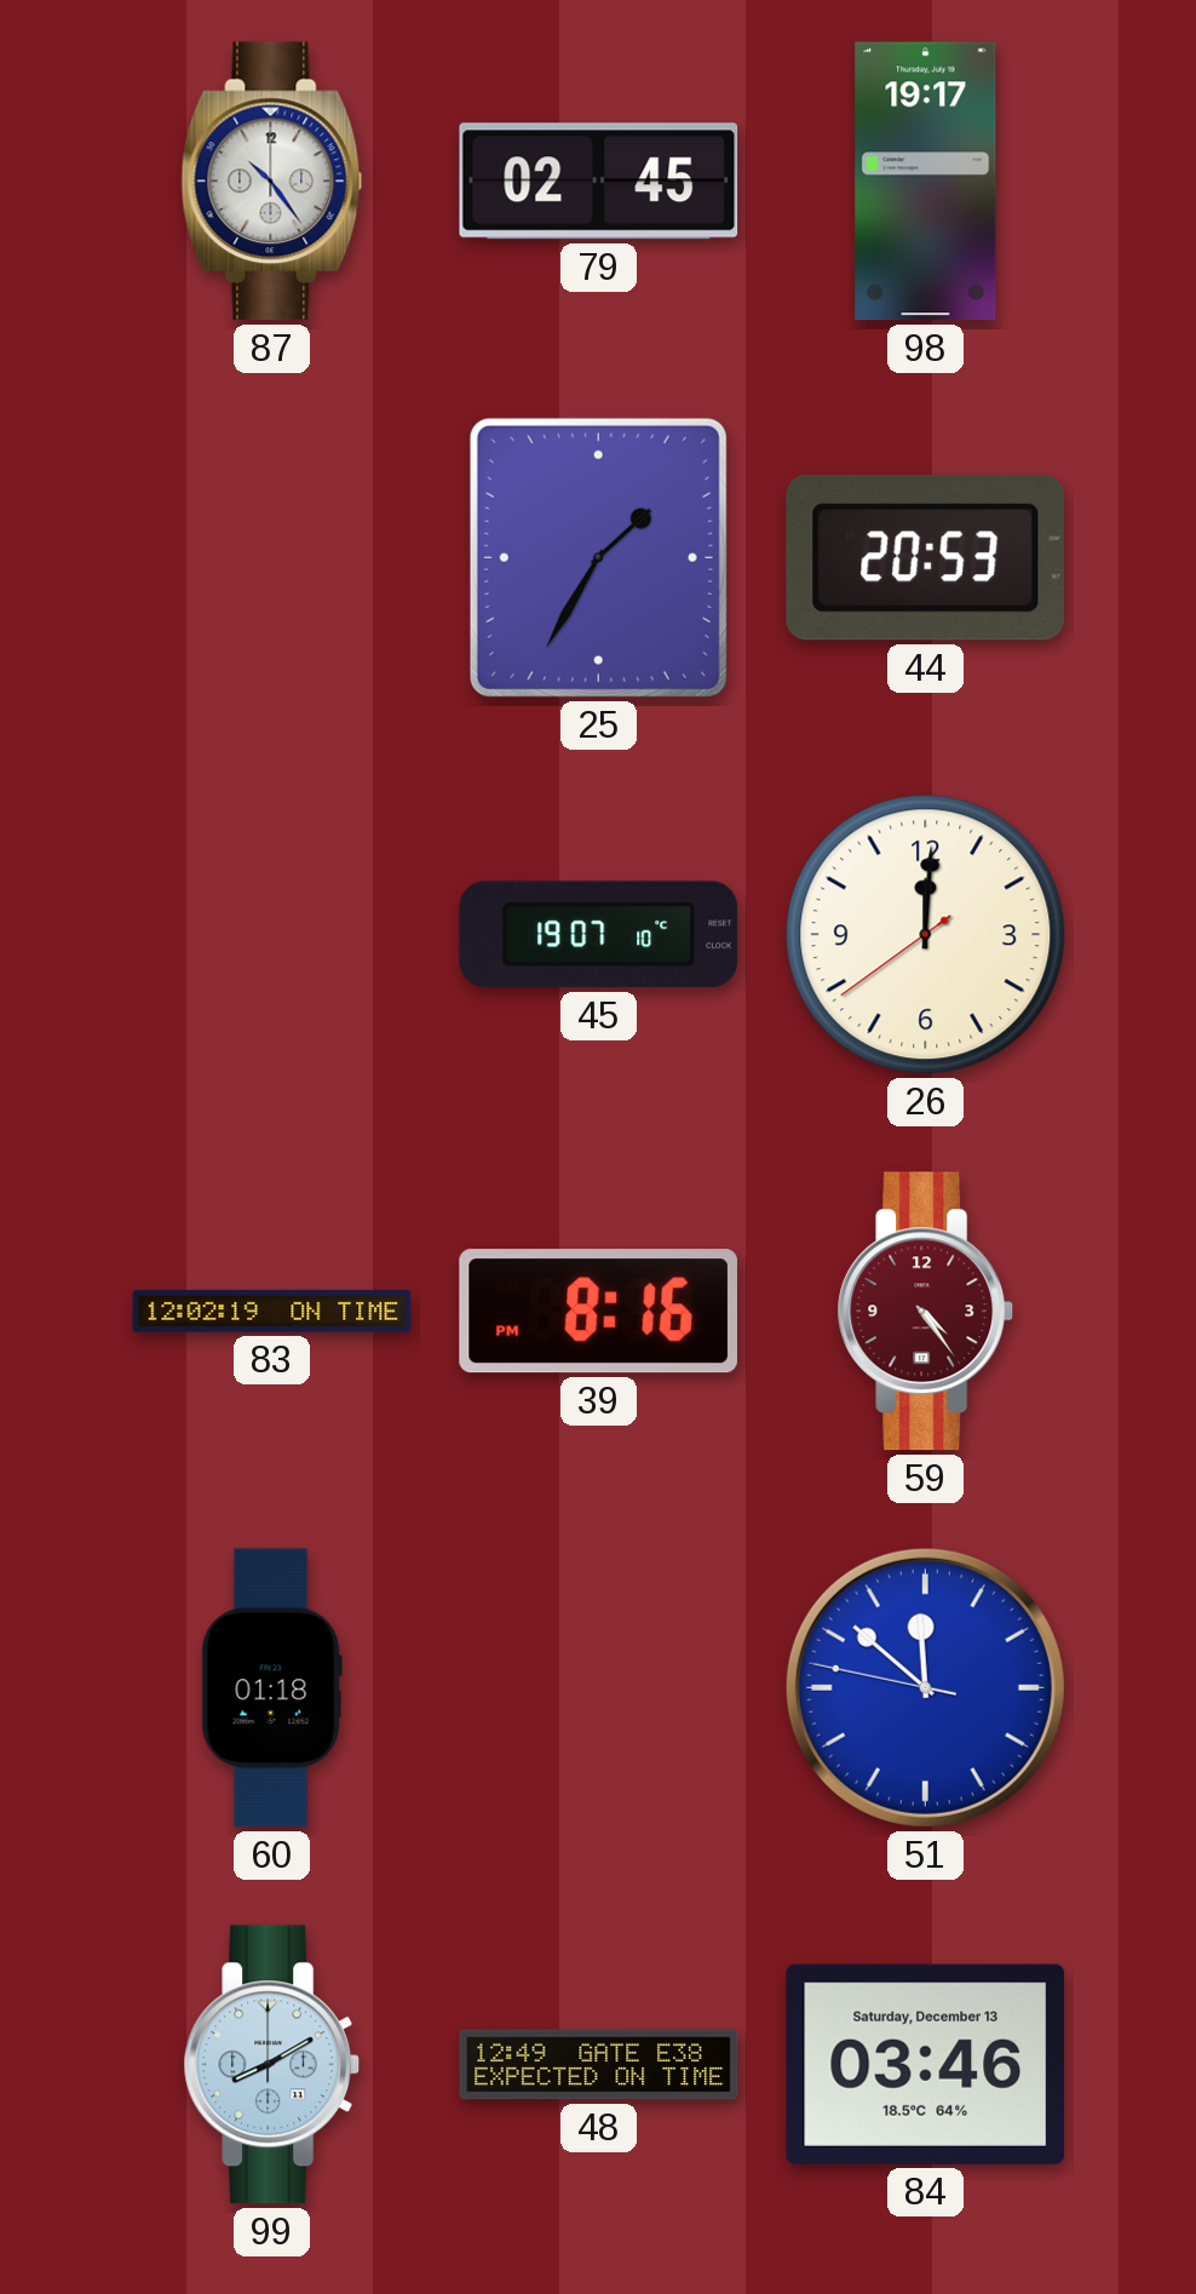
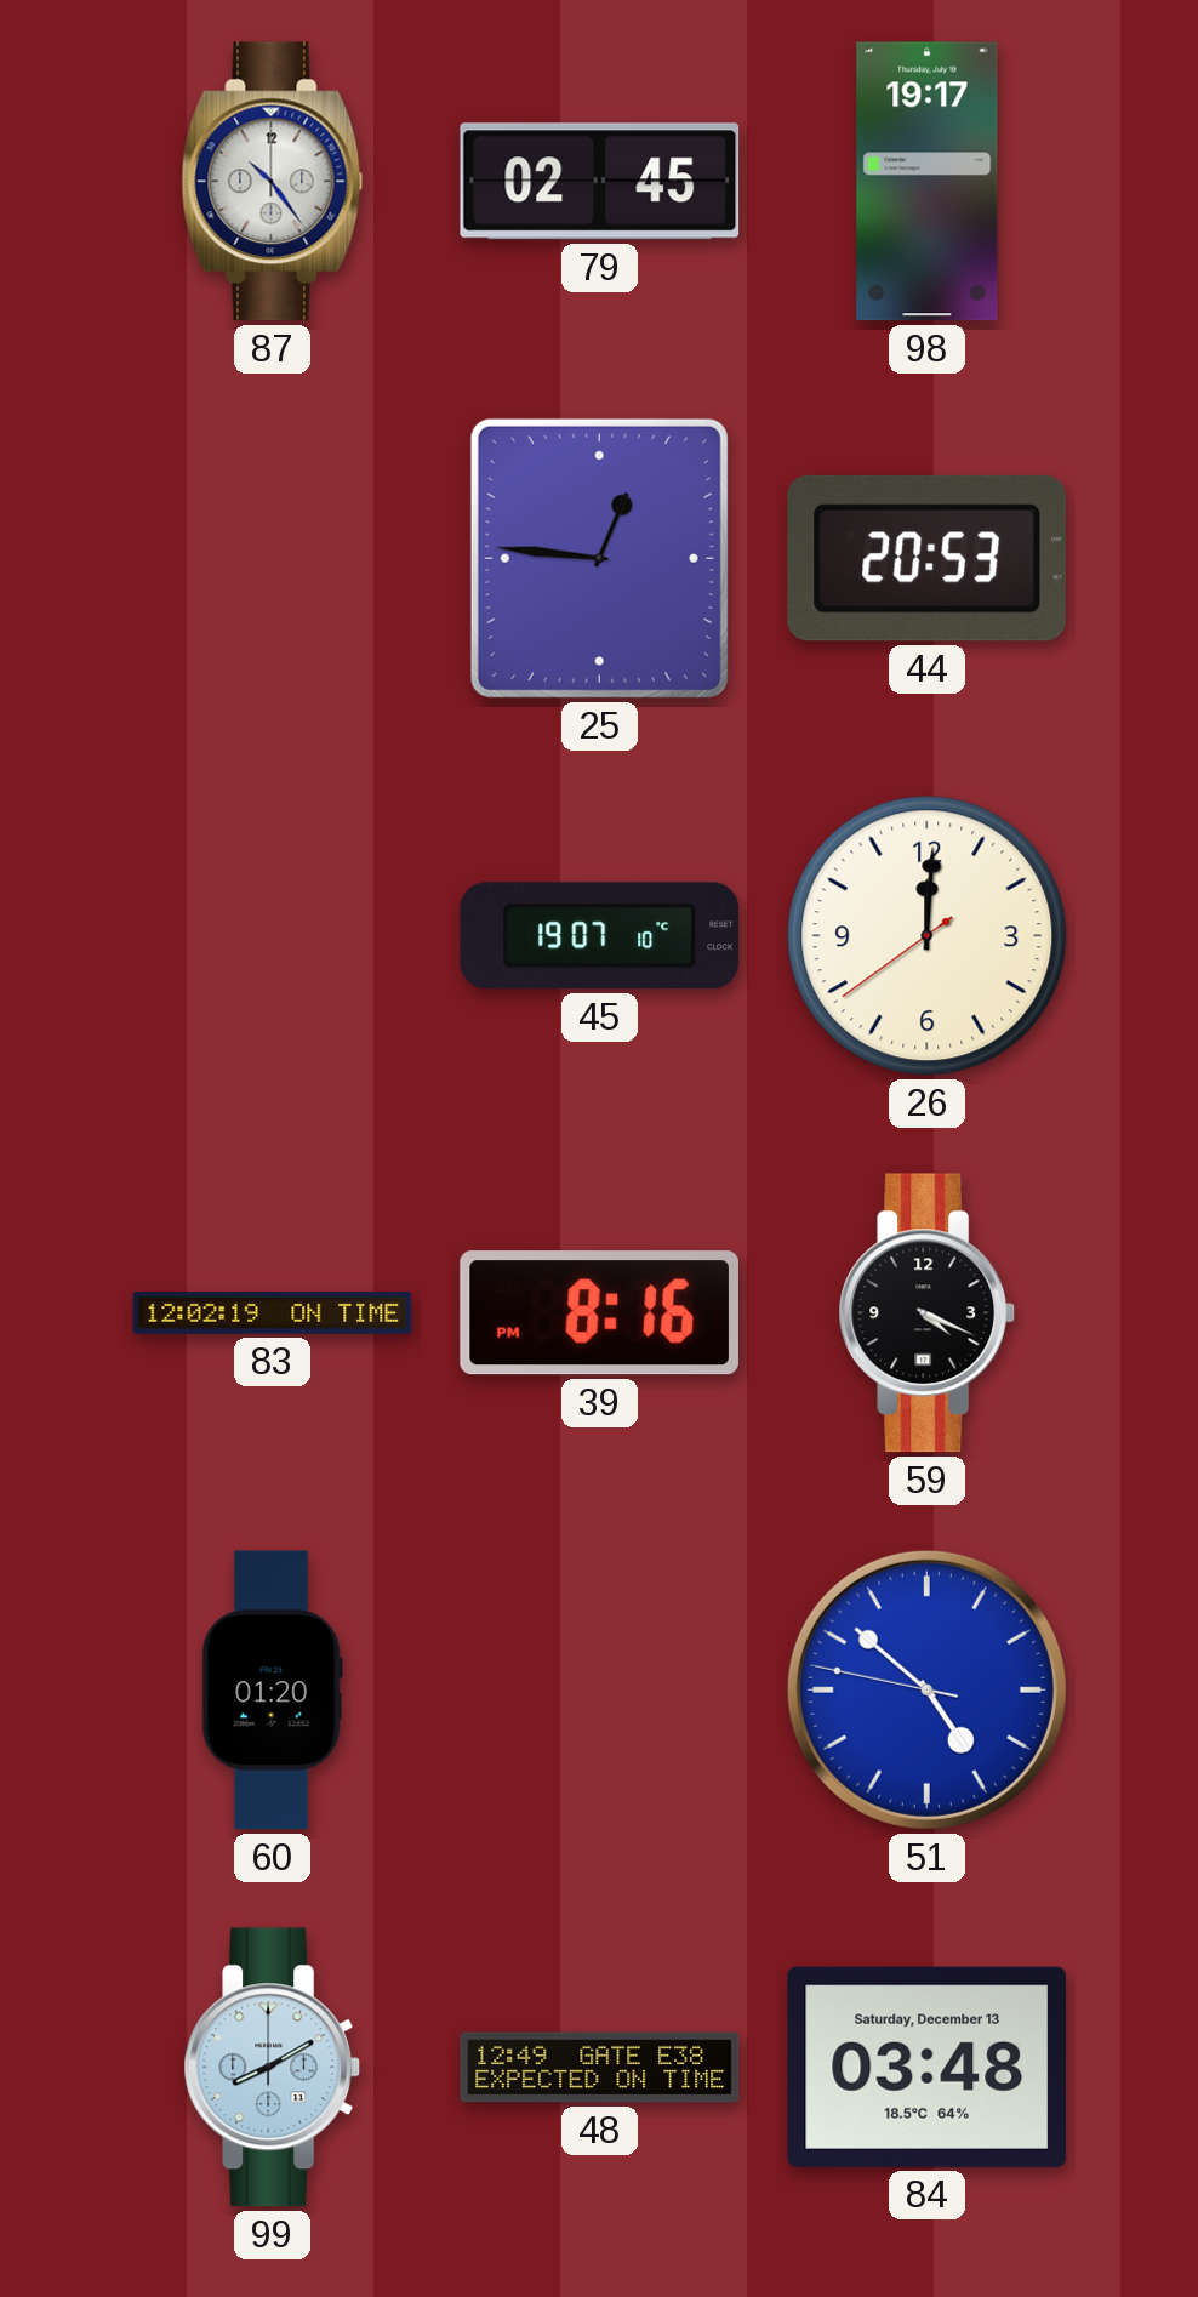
25: 1:35 -> 12:46 (599, 558)
59: 4:24 -> 4:19 (928, 1313)
59 dial: burgundy -> black (928, 1313)
60: 01:18 -> 01:20 (272, 1691)
51: 11:51 -> 4:51 (926, 1689)
84: 03:46 -> 03:48 (928, 2067)
